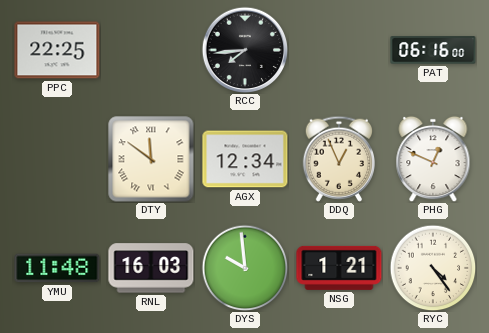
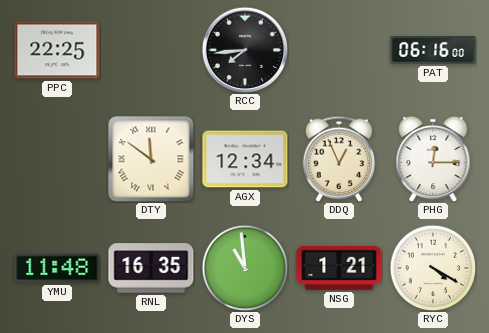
PHG: 12:49 -> 12:15 (433, 159)
RNL: 16:03 -> 16:35 (151, 268)
DYS: 9:59 -> 10:59 (245, 268)
RYC: 4:24 -> 4:20 (433, 268)
